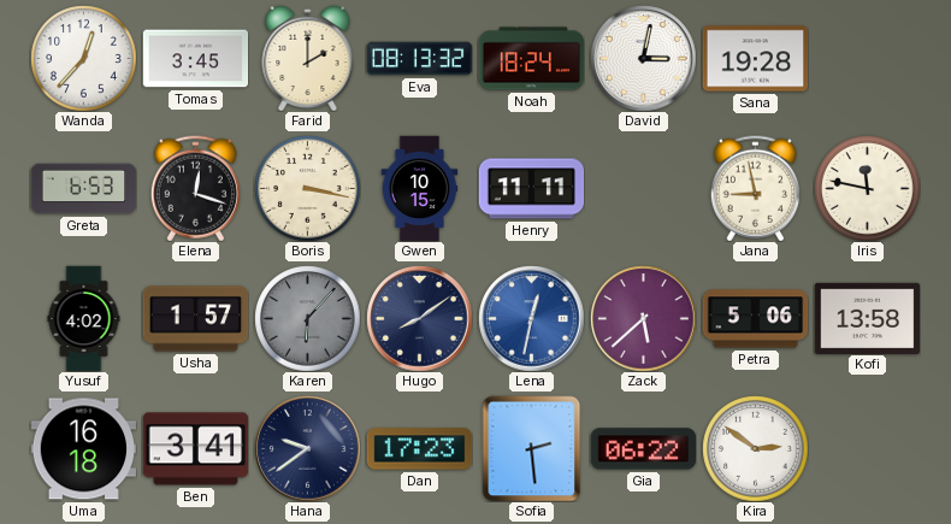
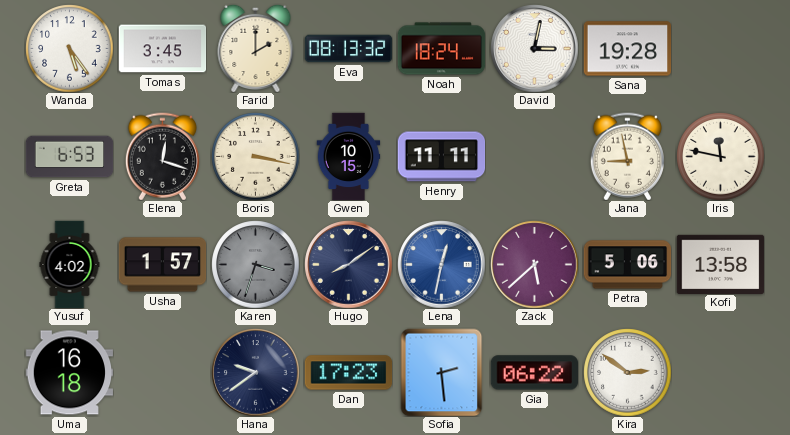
Wanda: 12:37 -> 5:24 (69, 48)
Karen: 6:07 -> 3:33 (255, 264)
Ben: 3:41 -> none (195, 449)
